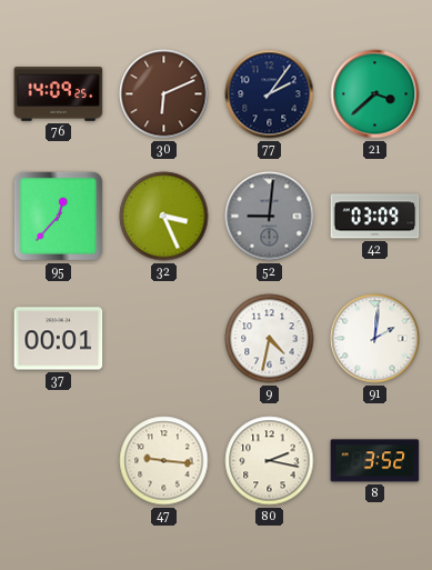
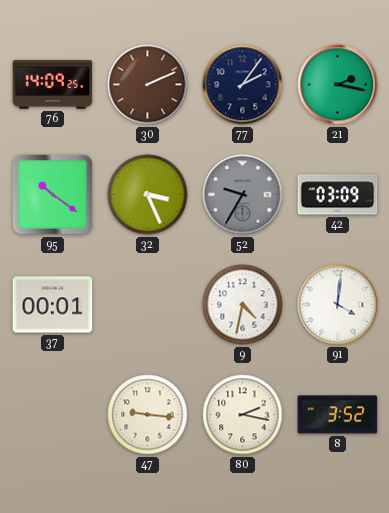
30: 6:11 -> 2:11 (148, 85)
21: 3:38 -> 2:17 (338, 85)
95: 12:37 -> 10:21 (52, 194)
52: 9:01 -> 9:35 (243, 195)
91: 2:01 -> 4:01 (338, 305)
